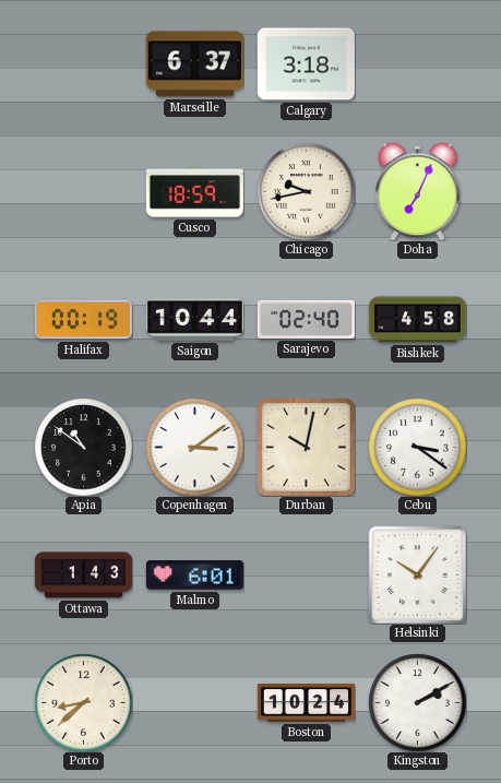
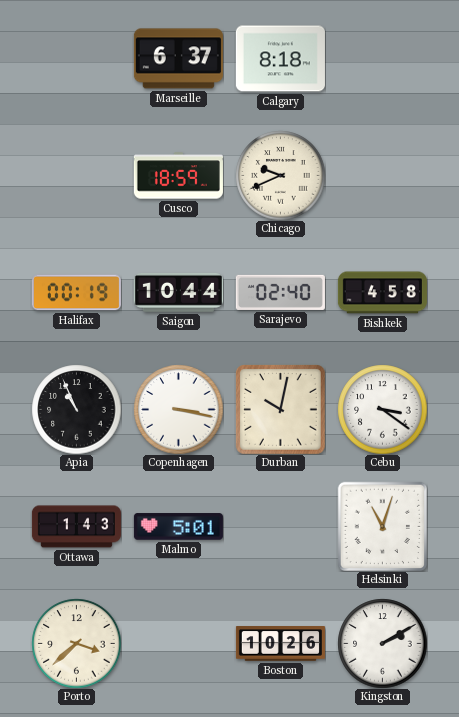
Calgary: 3:18 -> 8:18 (280, 59)
Chicago: 9:43 -> 9:41 (280, 175)
Doha: 7:04 -> none (418, 191)
Apia: 10:51 -> 10:56 (76, 409)
Copenhagen: 3:09 -> 3:17 (178, 409)
Malmo: 6:01 -> 5:01 (178, 527)
Helsinki: 10:06 -> 11:03 (382, 526)
Porto: 8:38 -> 3:38 (76, 643)
Boston: 10:24 -> 10:26 (280, 644)
